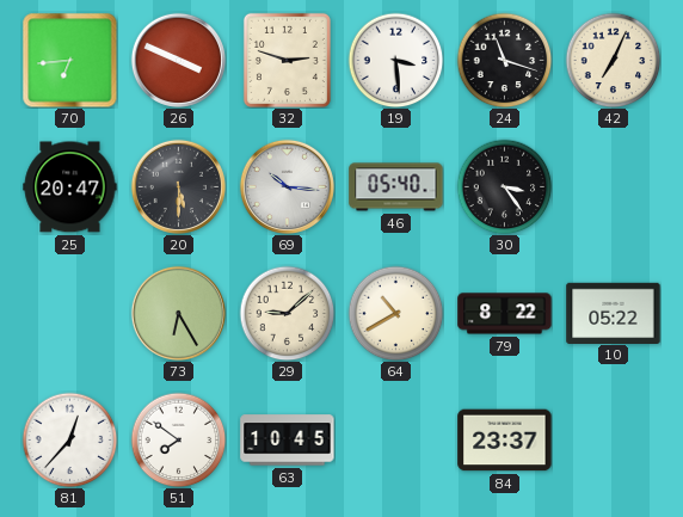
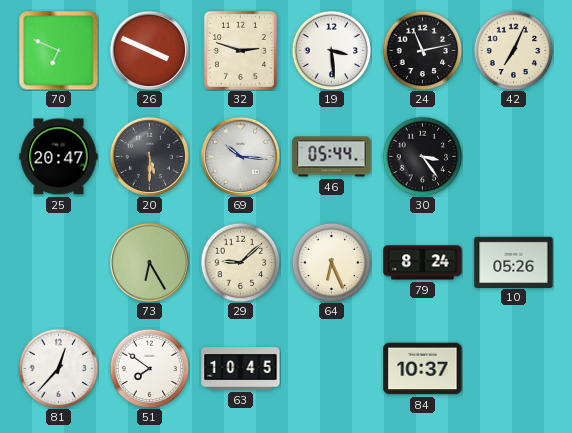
70: 6:44 -> 6:49 (58, 50)
24: 11:18 -> 11:13 (422, 50)
46: 05:40 -> 05:44 (332, 157)
64: 10:40 -> 6:26 (331, 262)
79: 8:22 -> 8:24 (423, 263)
10: 05:22 -> 05:26 (514, 262)
84: 23:37 -> 10:37 (423, 369)
